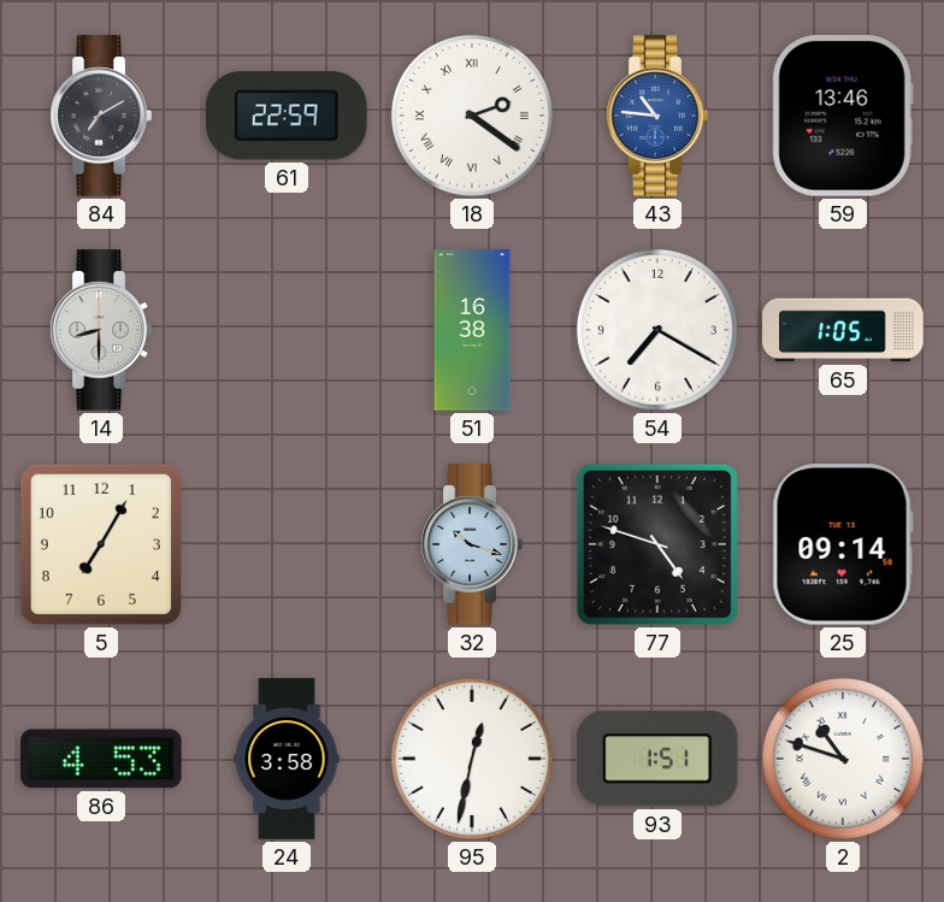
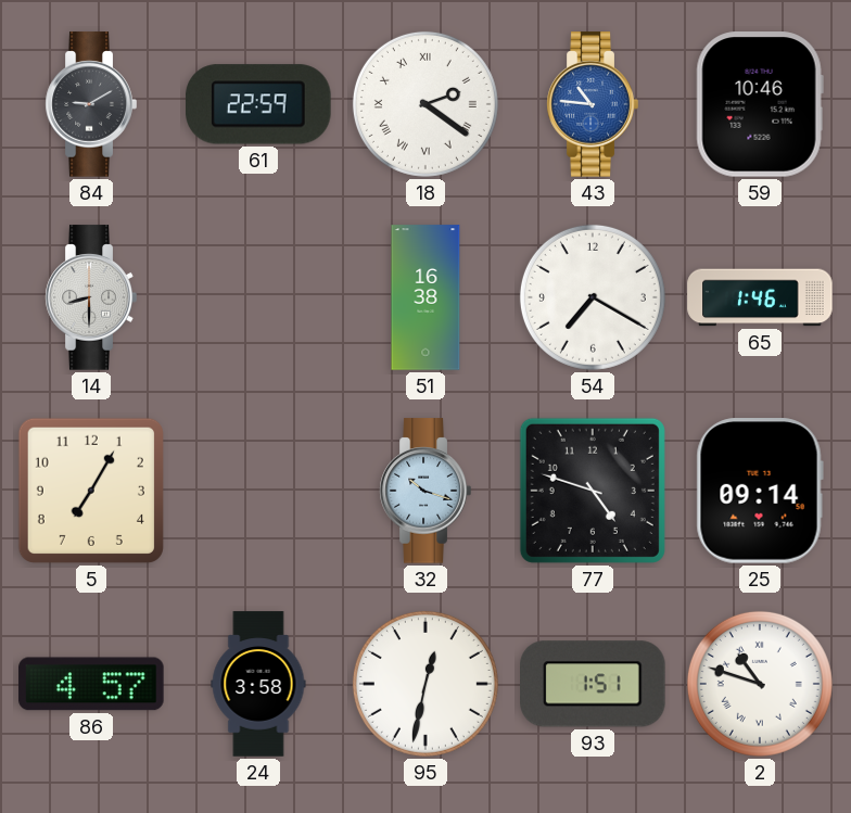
84: 7:10 -> 9:10 (91, 104)
59: 13:46 -> 10:46 (760, 104)
65: 1:05 -> 1:46 (760, 297)
86: 4:53 -> 4:57 (91, 684)
